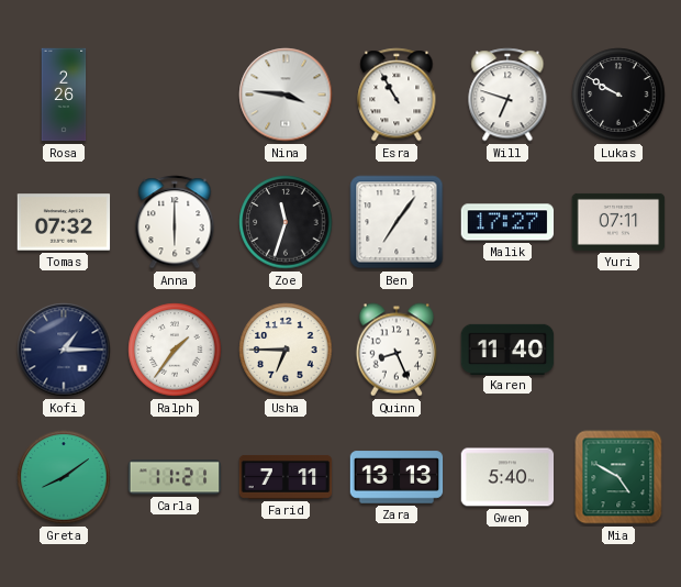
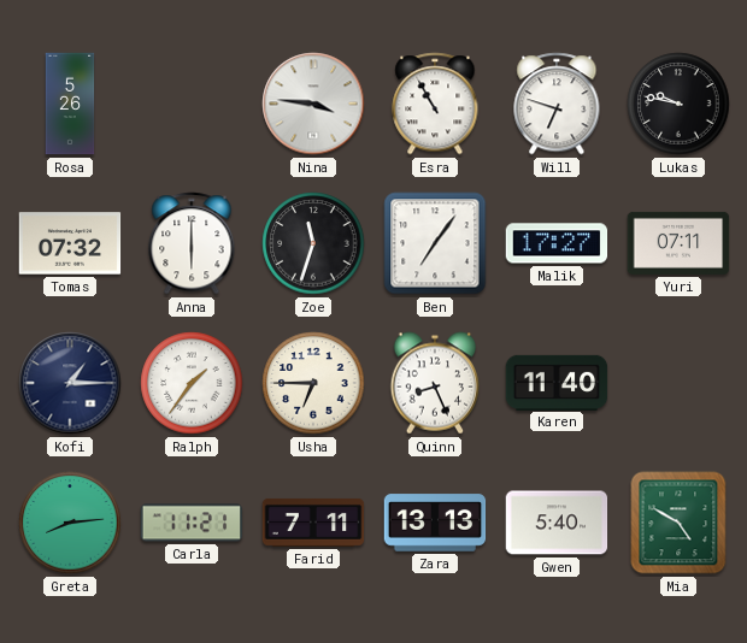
Rosa: 2:26 -> 5:26 (70, 104)
Lukas: 9:50 -> 9:47 (678, 104)
Greta: 8:09 -> 8:14 (70, 523)
